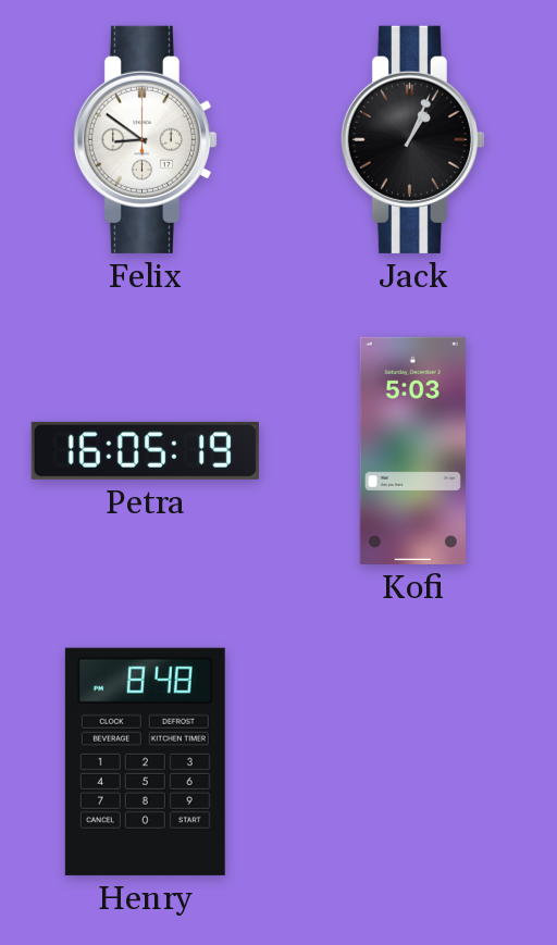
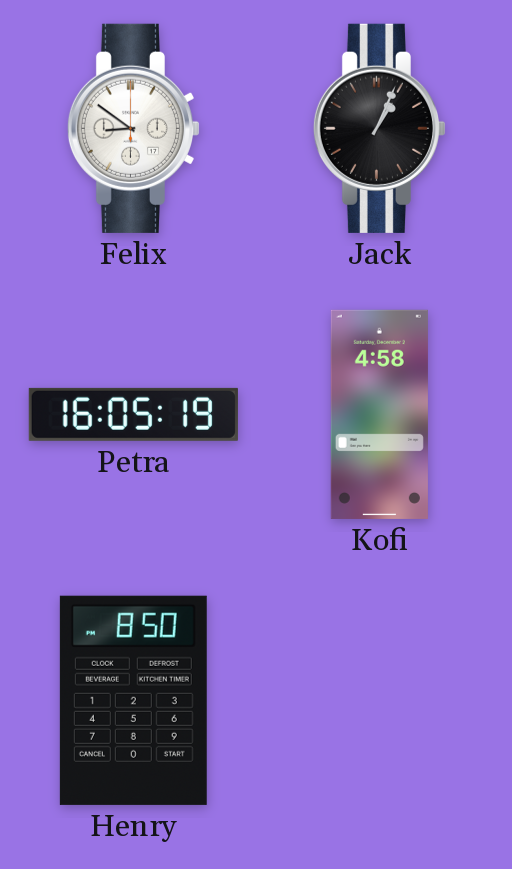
Kofi: 5:03 -> 4:58 (379, 414)
Henry: 8:48 -> 8:50 (133, 700)
